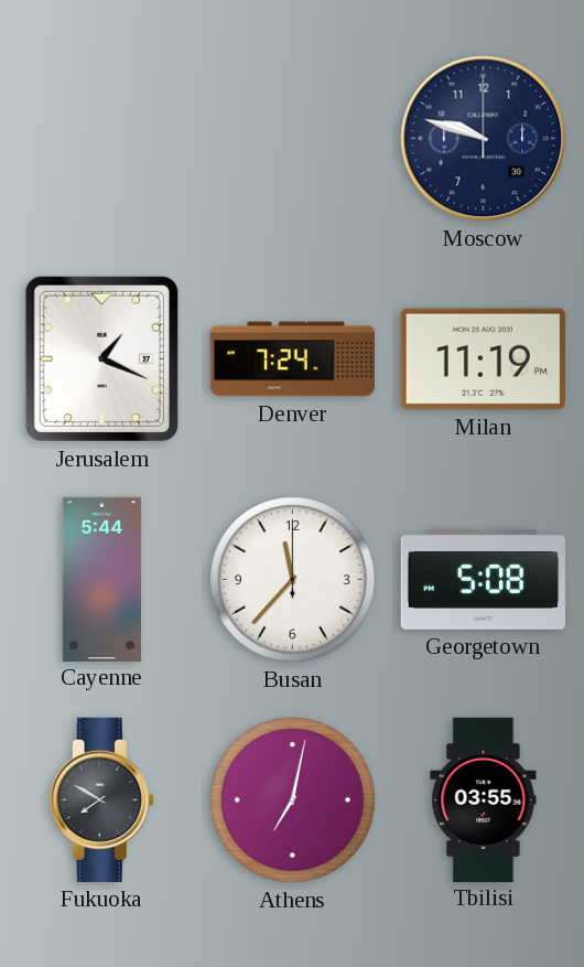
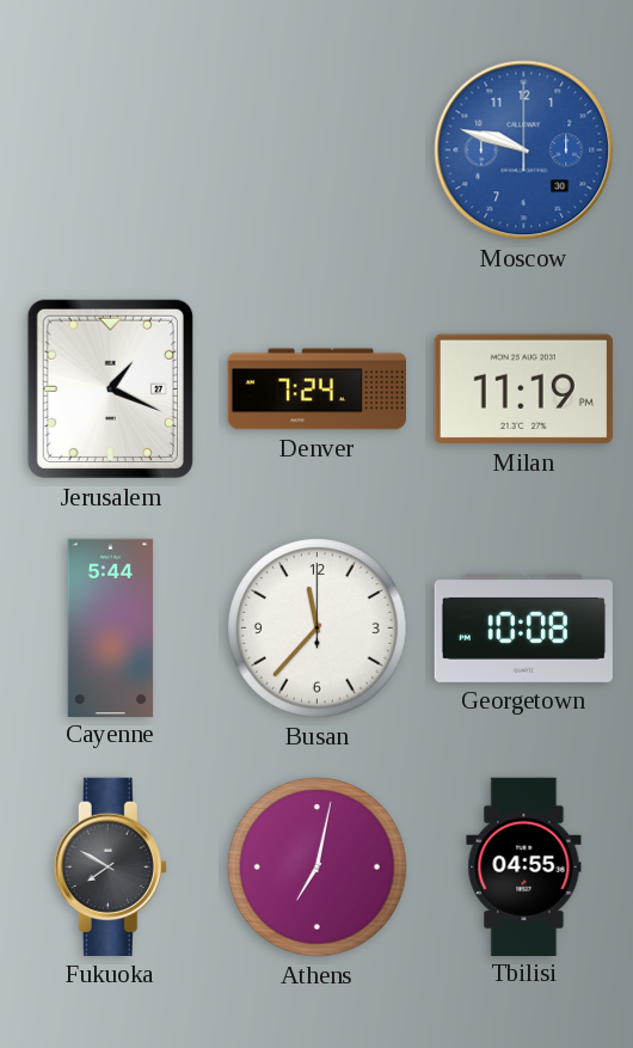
Moscow dial: navy -> blue (524, 151)
Georgetown: 5:08 -> 10:08 (523, 627)
Tbilisi: 03:55 -> 04:55 (524, 866)
